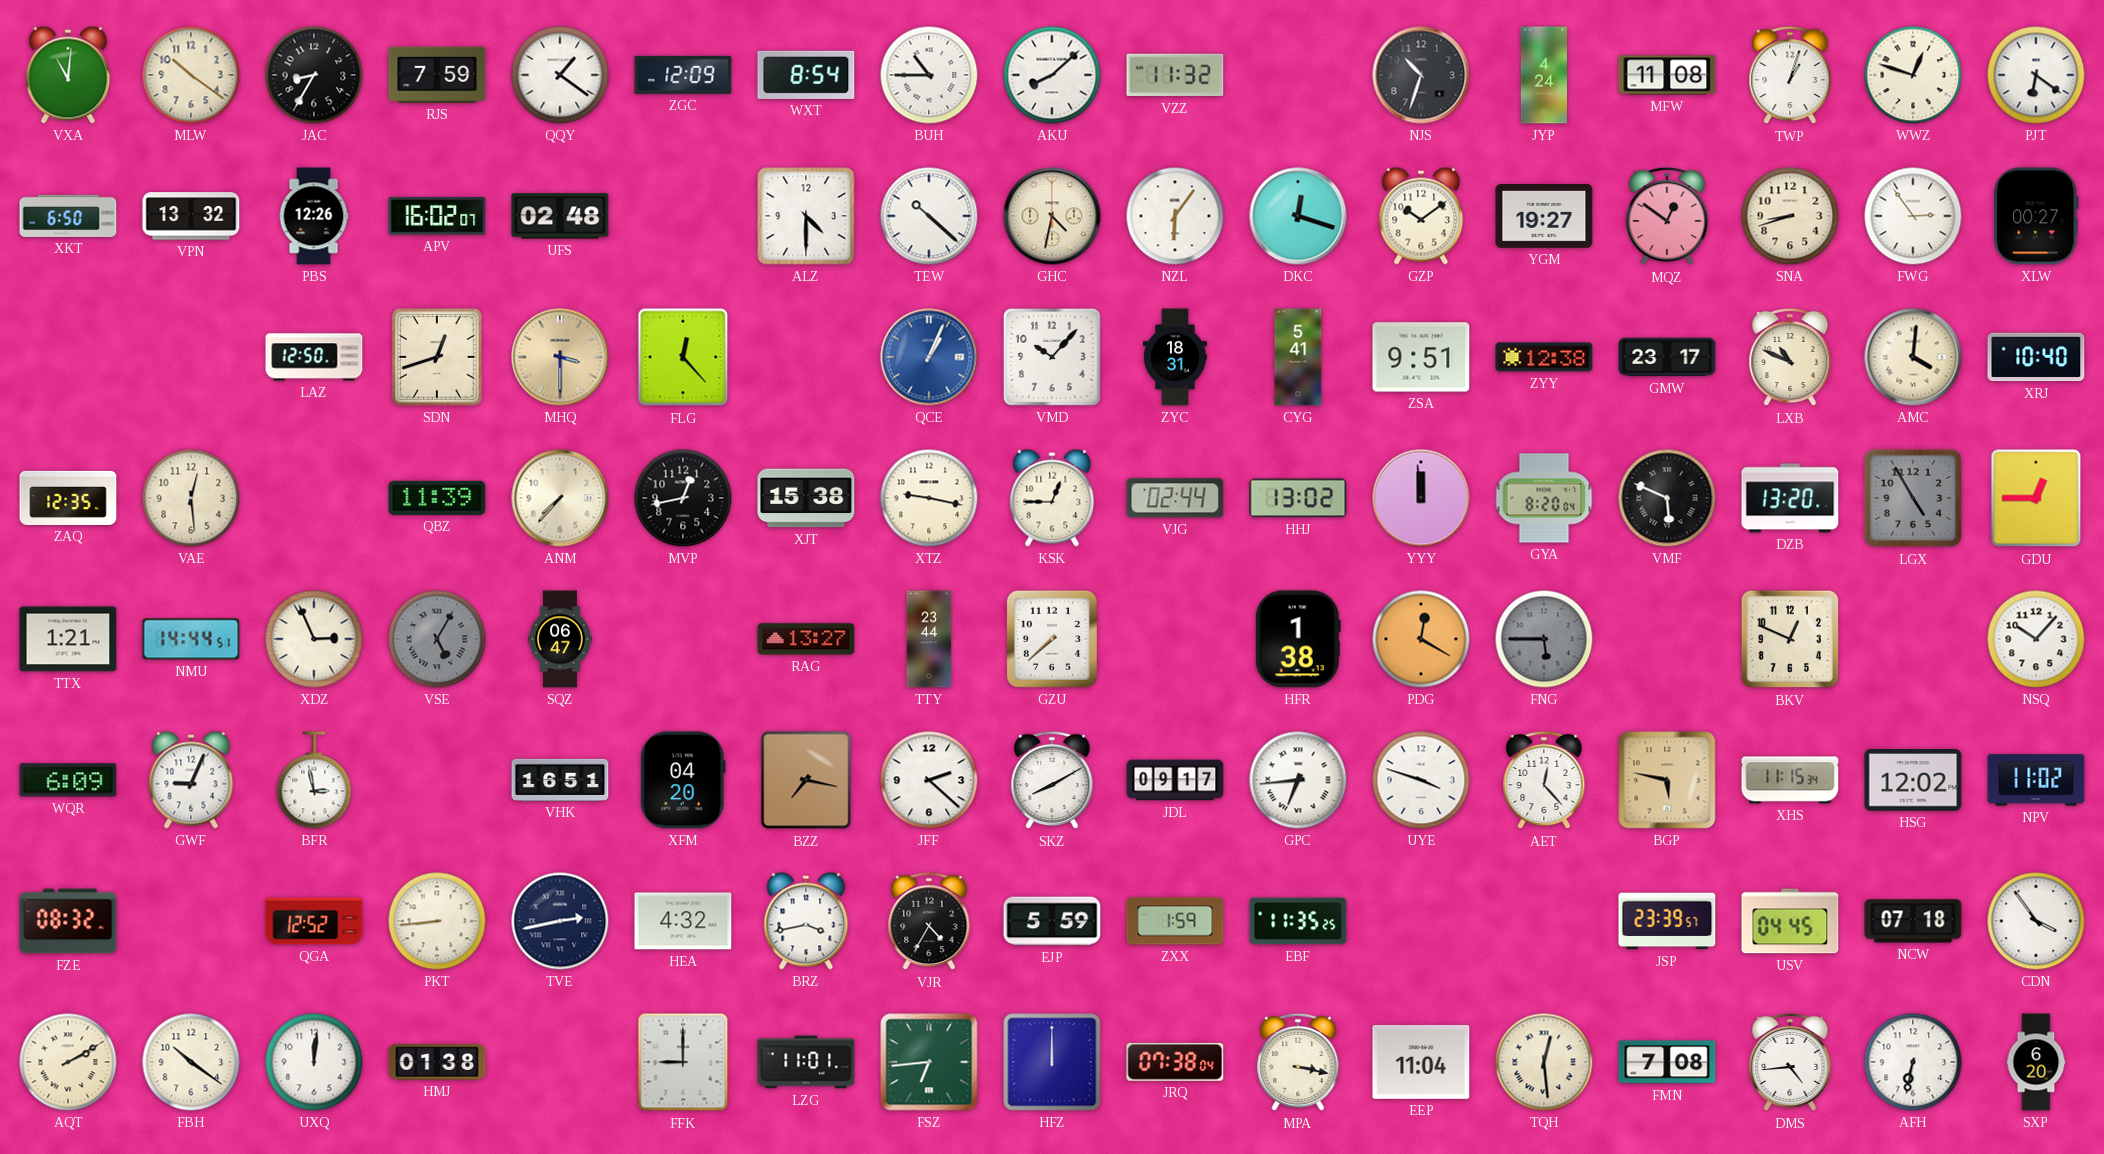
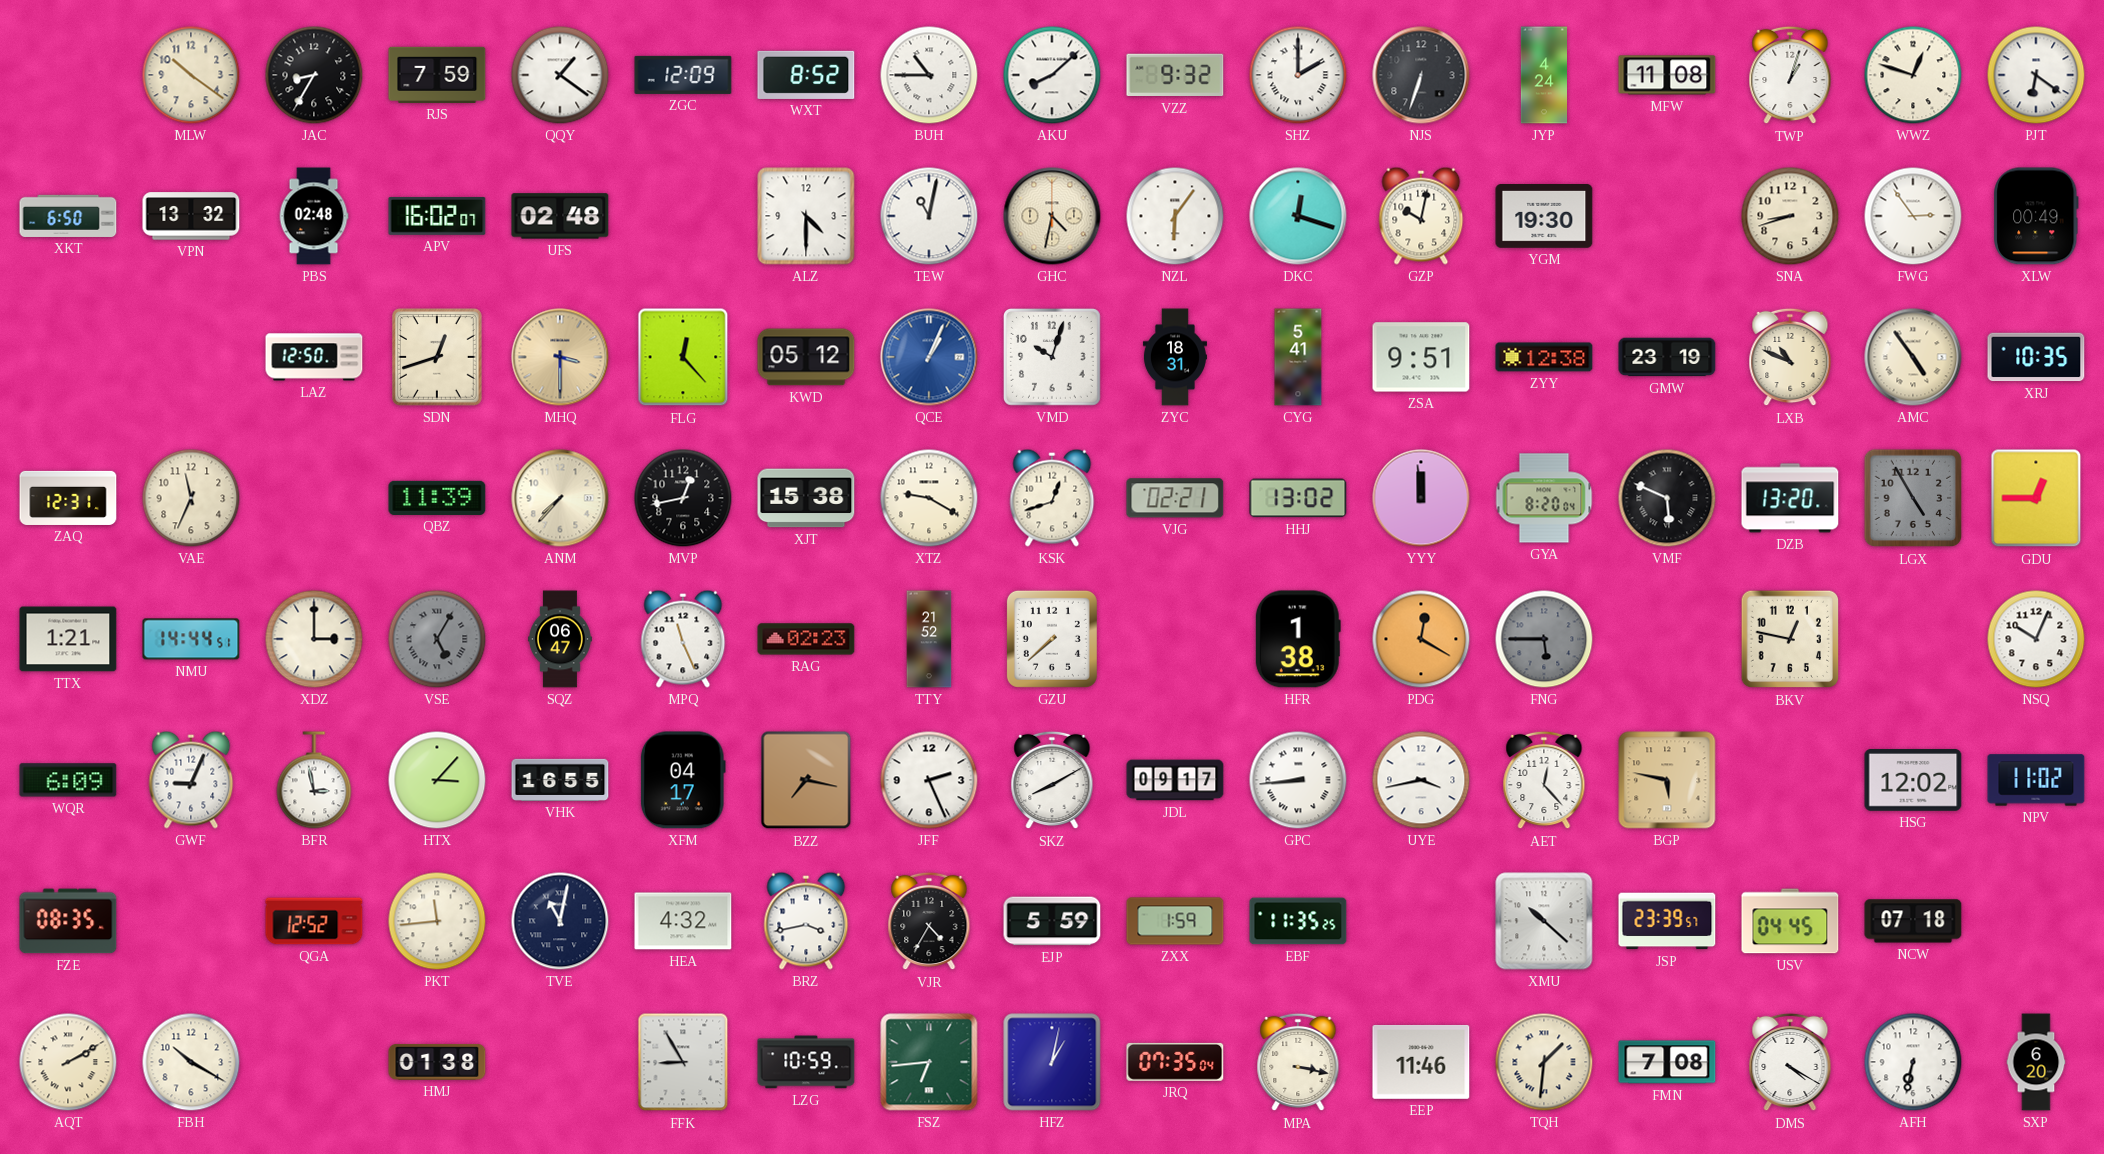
VXA: 11:01 -> none (68, 75)
WXT: 8:54 -> 8:52 (806, 75)
VZZ: 11:32 -> 9:32 (1175, 75)
SHZ: none -> 2:00 (1298, 75)
NJS: 10:33 -> 6:33 (1421, 75)
PBS: 12:26 -> 02:48 (314, 216)
TEW: 10:22 -> 11:02 (929, 216)
GZP: 10:09 -> 10:02 (1421, 216)
YGM: 19:27 -> 19:30 (1544, 217)
MQZ: 12:51 -> none (1667, 216)
XLW: 00:27 -> 00:49 (2037, 216)
KWD: none -> 05:12 (806, 357)
VMD: 10:07 -> 10:03 (1052, 357)
GMW: 23:17 -> 23:19 (1667, 357)
AMC: 4:01 -> 4:54 (1913, 357)
XRJ: 10:40 -> 10:35 (2036, 357)
ZAQ: 12:35 -> 12:31 (68, 498)
VAE: 12:29 -> 11:34 (191, 498)
XTZ: 9:17 -> 9:20 (929, 498)
KSK: 12:45 -> 12:42 (1052, 498)
VJG: 02:44 -> 02:21 (1175, 498)
XDZ: 2:56 -> 3:00 (314, 639)
MPQ: none -> 11:26 (683, 639)
RAG: 13:27 -> 02:23 (806, 639)
TTY: 23:44 -> 21:52 (929, 639)
BKV: 12:49 -> 12:47 (1790, 639)
NSQ: 10:07 -> 10:04 (2036, 639)
HTX: none -> 3:07 (437, 780)
VHK: 16:51 -> 16:55 (560, 780)
XFM: 04:20 -> 04:17 (683, 780)
JFF: 2:22 -> 2:26 (929, 780)
GPC: 6:44 -> 8:44 (1298, 780)
UYE: 3:48 -> 3:43 (1421, 780)
XHS: 11:15 -> none (1790, 780)
FZE: 08:32 -> 08:35 (68, 921)
PKT: 8:44 -> 11:44 (437, 921)
TVE: 2:43 -> 11:02 (560, 921)
XMU: none -> 10:22 (1544, 921)
CDN: 3:54 -> none (2036, 921)
FBH: 10:21 -> 10:20 (191, 1062)
UXQ: 12:01 -> none (314, 1062)
FFK: 9:00 -> 8:55 (683, 1062)
LZG: 11:01 -> 10:59 (806, 1062)
HFZ: 12:00 -> 1:02 (1052, 1062)
JRQ: 07:38 -> 07:35 (1175, 1062)
EEP: 11:04 -> 11:46 (1421, 1062)
TQH: 12:29 -> 1:31 (1544, 1062)
DMS: 4:44 -> 4:20 (1790, 1062)
